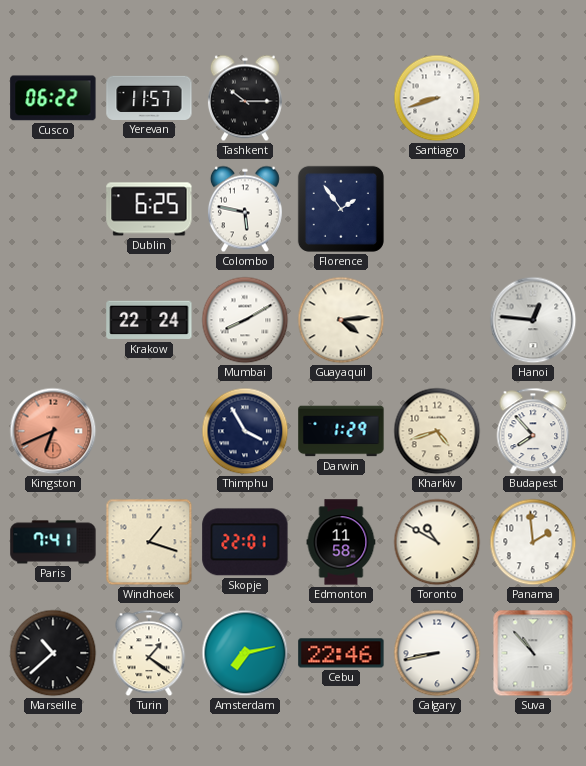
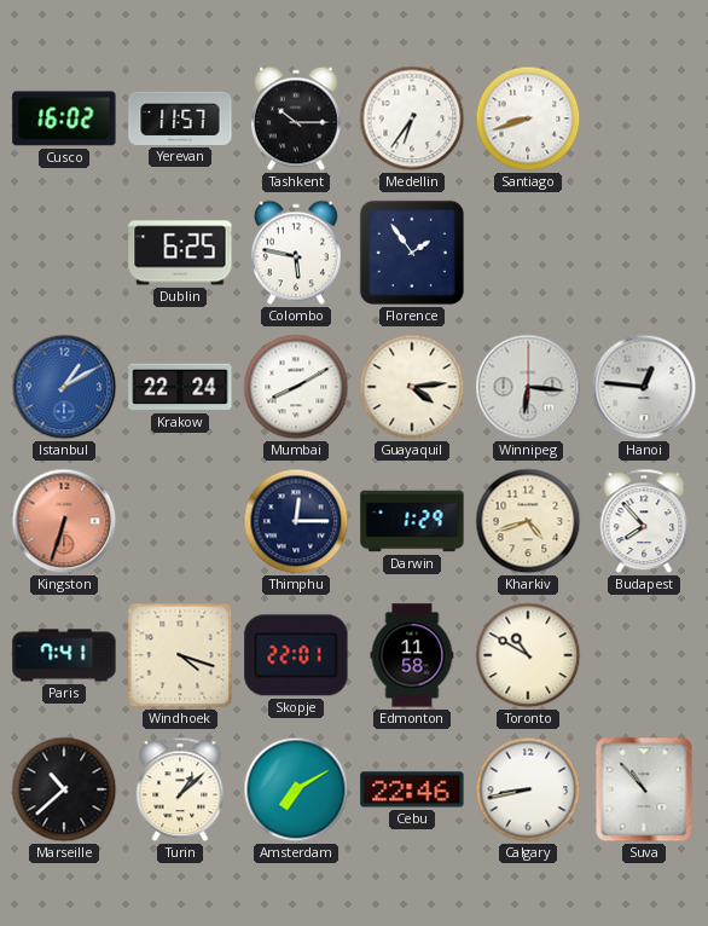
Cusco: 06:22 -> 16:02 (64, 118)
Medellin: none -> 6:36 (412, 118)
Istanbul: none -> 1:10 (64, 387)
Winnipeg: none -> 6:16 (528, 387)
Kingston: 6:41 -> 6:33 (64, 521)
Thimphu: 3:55 -> 12:15 (296, 521)
Windhoek: 1:18 -> 4:18 (180, 655)
Panama: 1:59 -> none (533, 542)
Turin: 1:21 -> 1:08 (180, 789)
Amsterdam: 7:13 -> 7:10 (296, 789)
